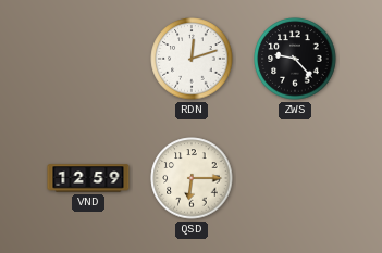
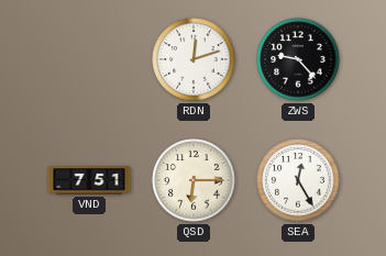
VND: 12:59 -> 7:51 (89, 180)
SEA: none -> 12:25 (298, 180)
